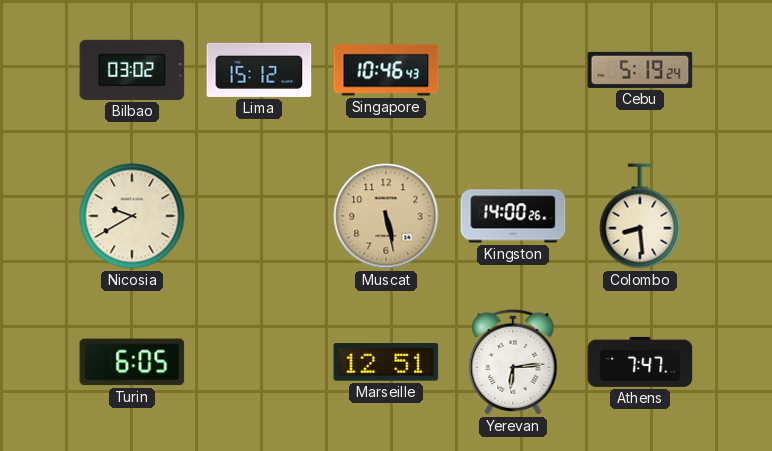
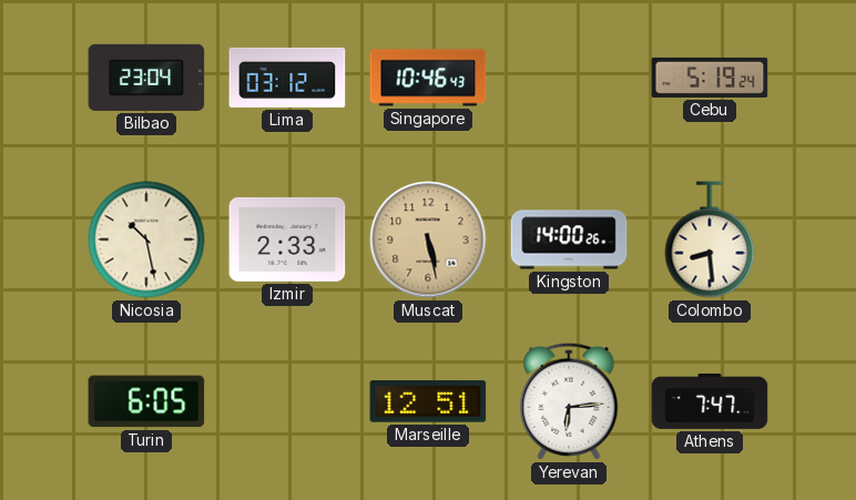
Bilbao: 03:02 -> 23:04 (146, 78)
Lima: 15:12 -> 03:12 (287, 78)
Nicosia: 9:40 -> 10:28 (146, 239)
Izmir: none -> 2:33 (287, 239)
